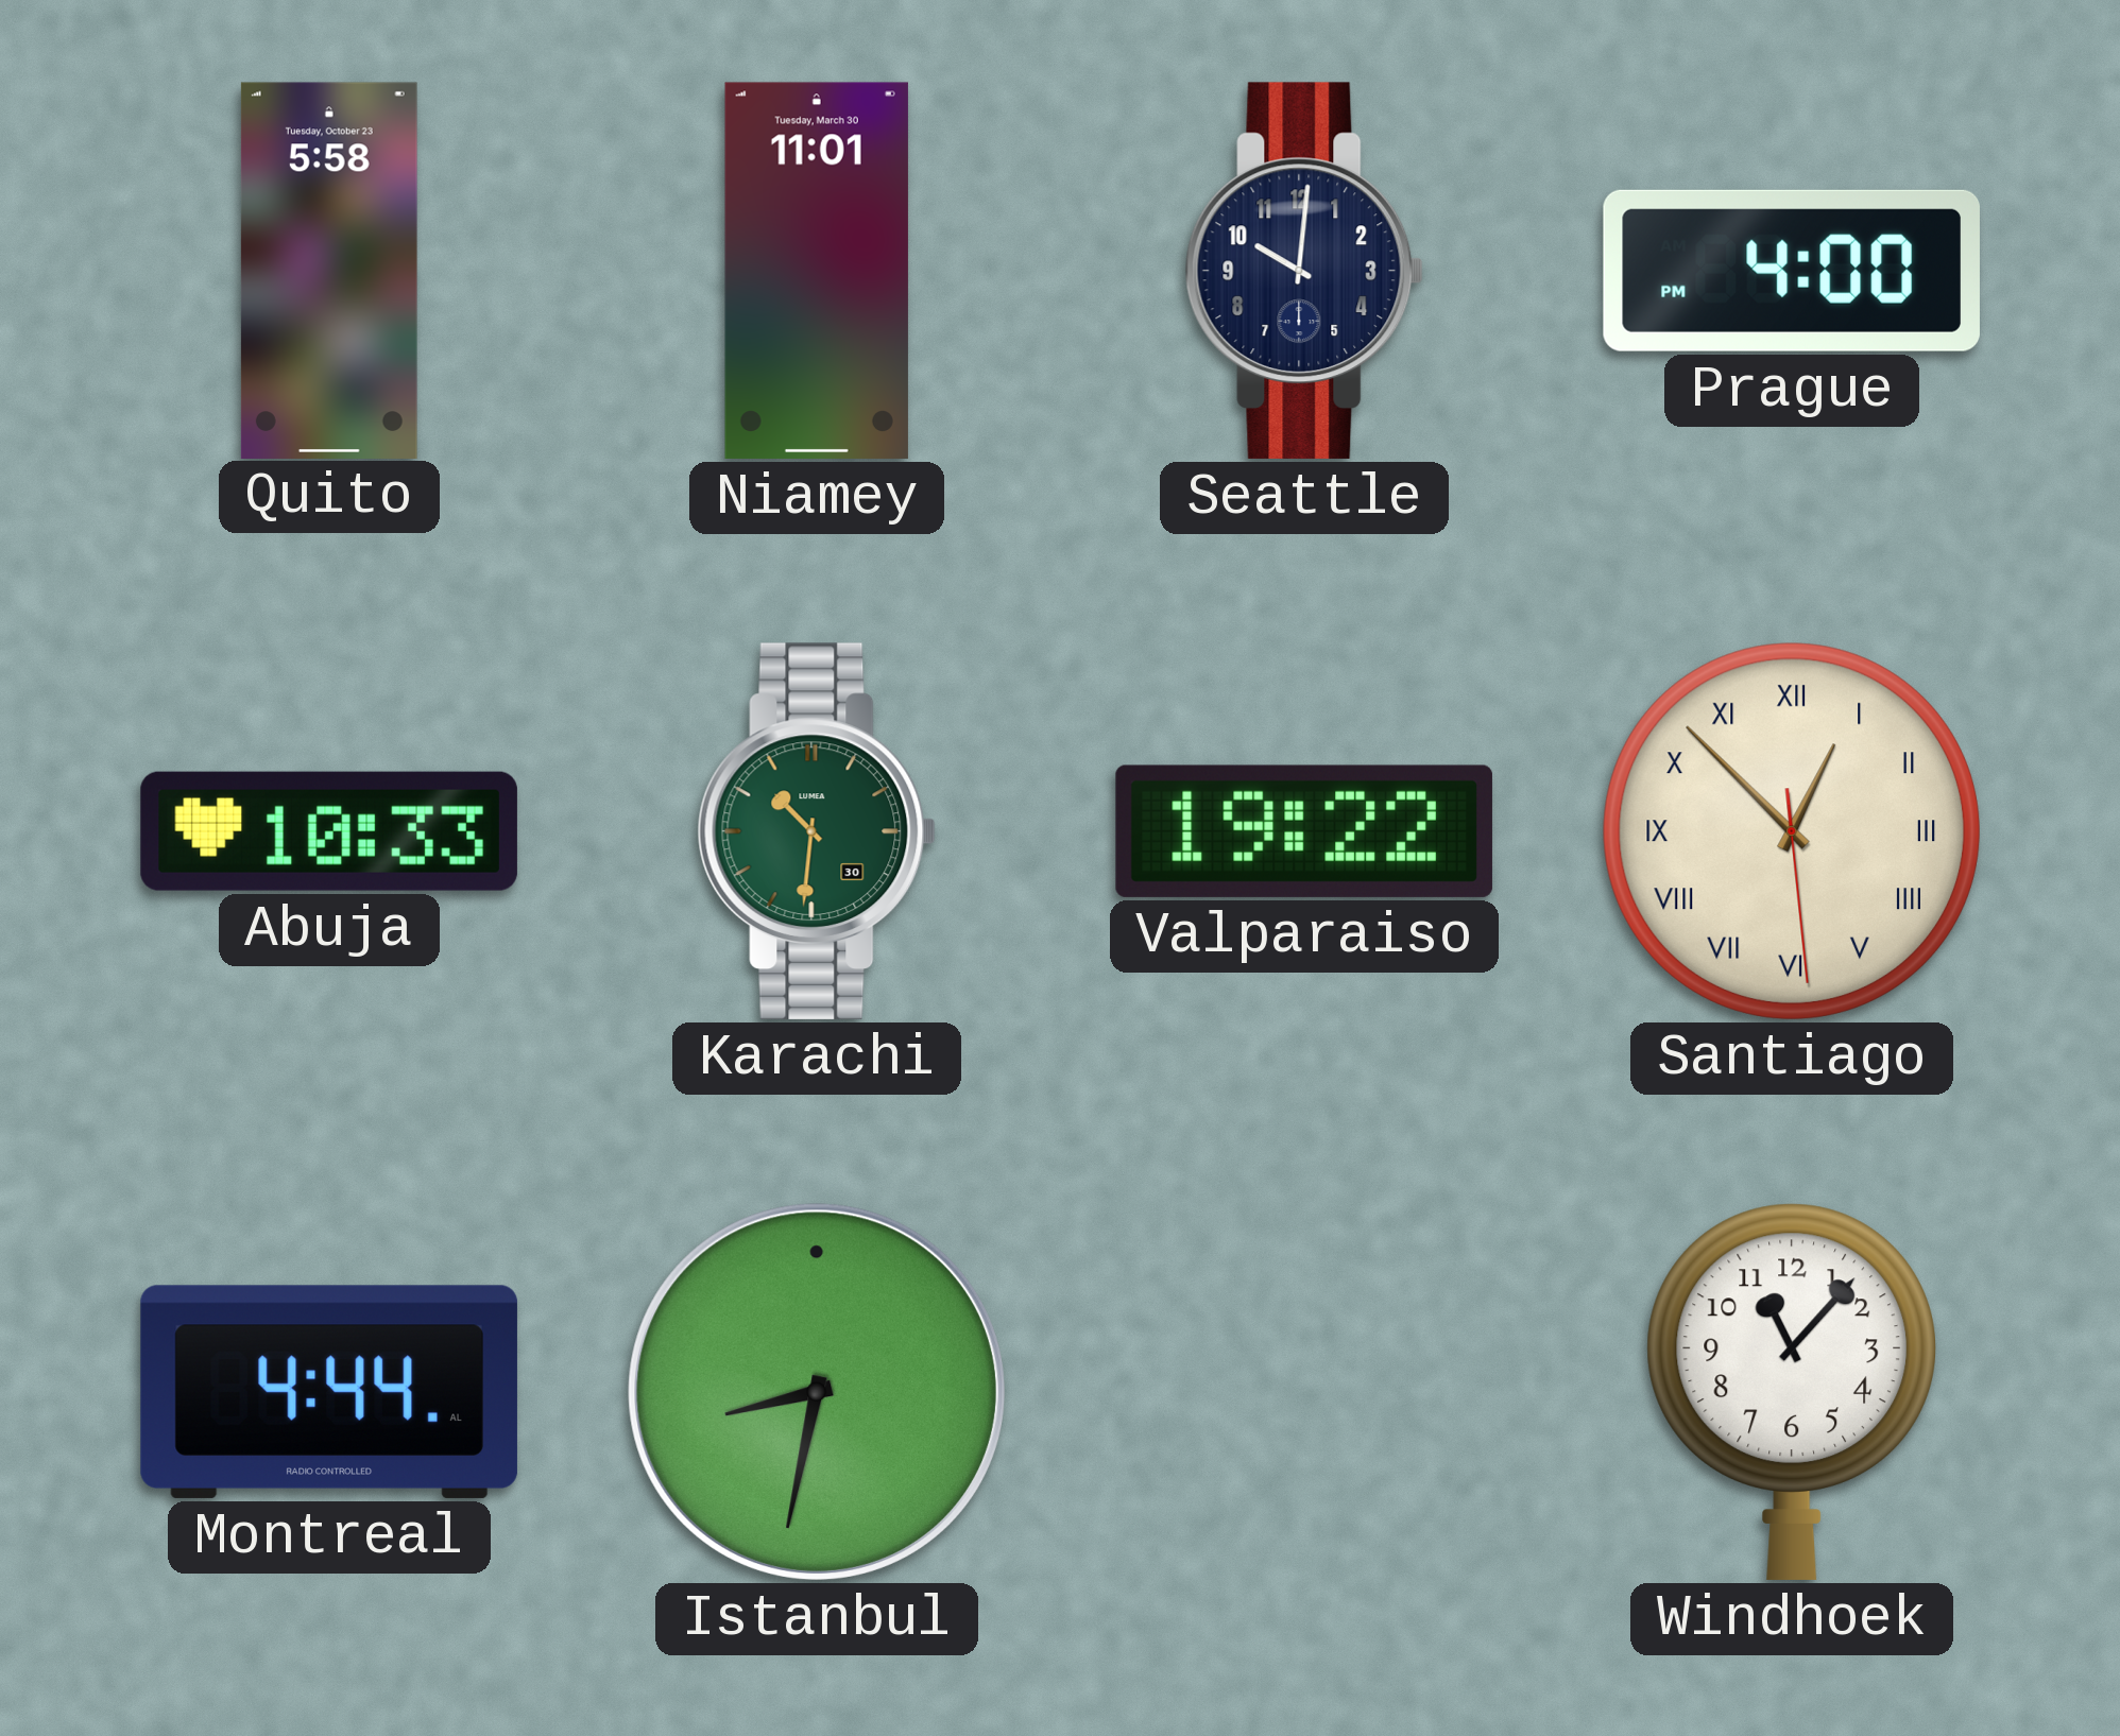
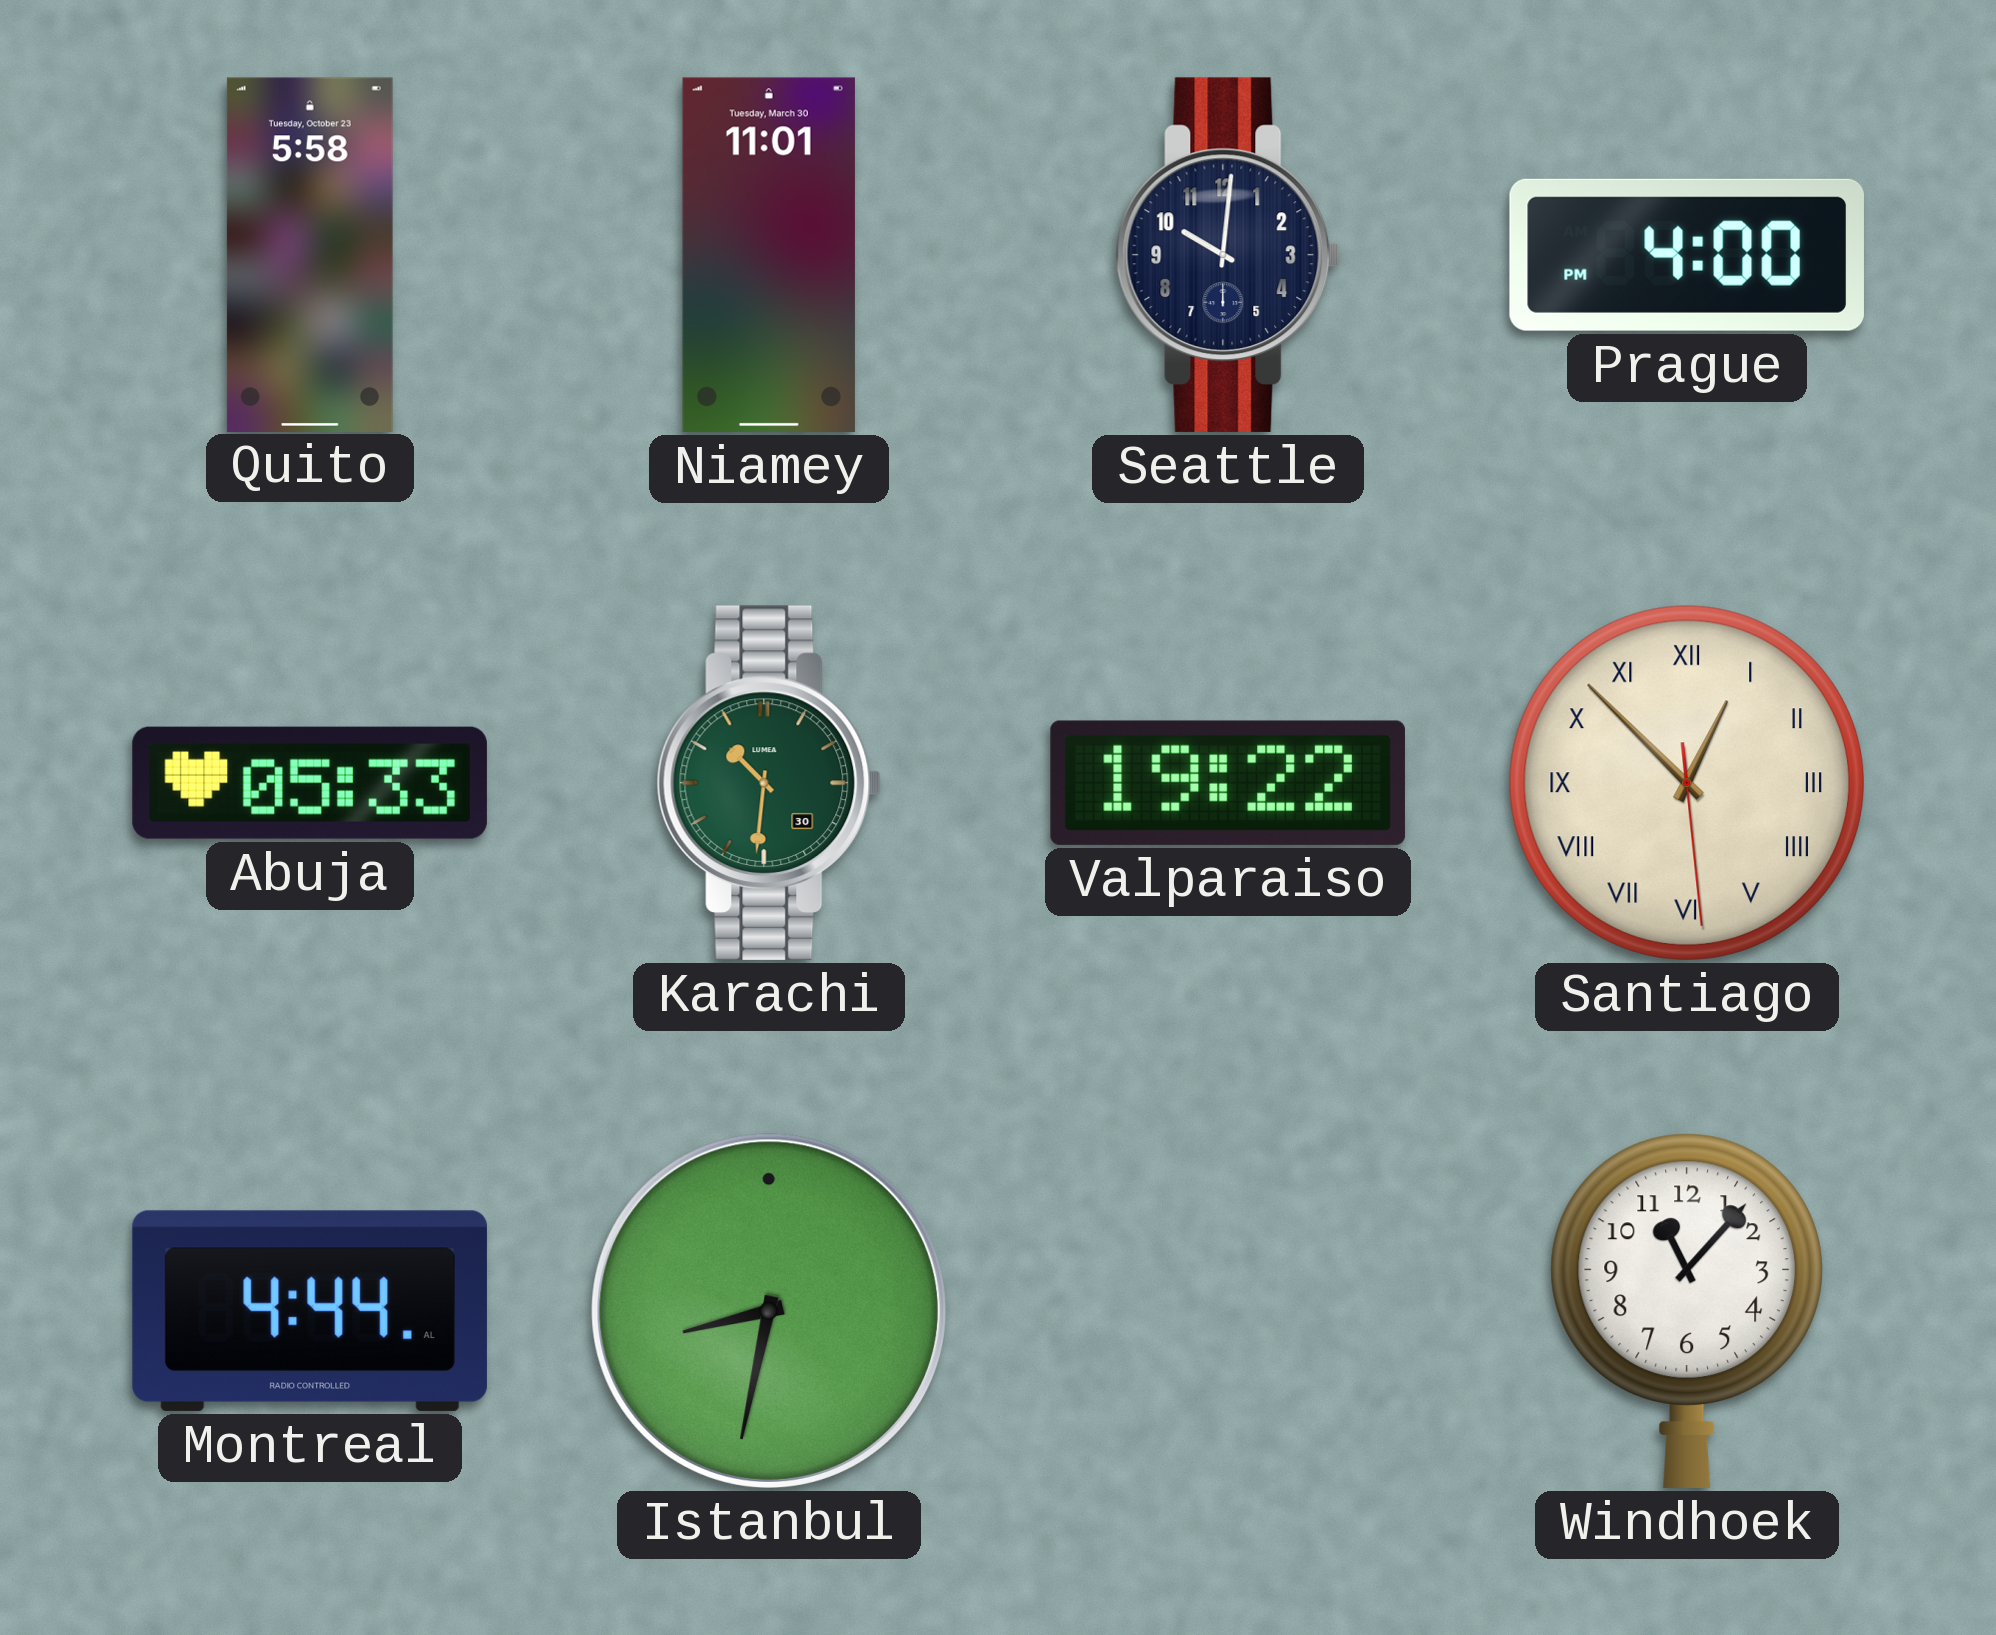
Abuja: 10:33 -> 05:33 (310, 783)
